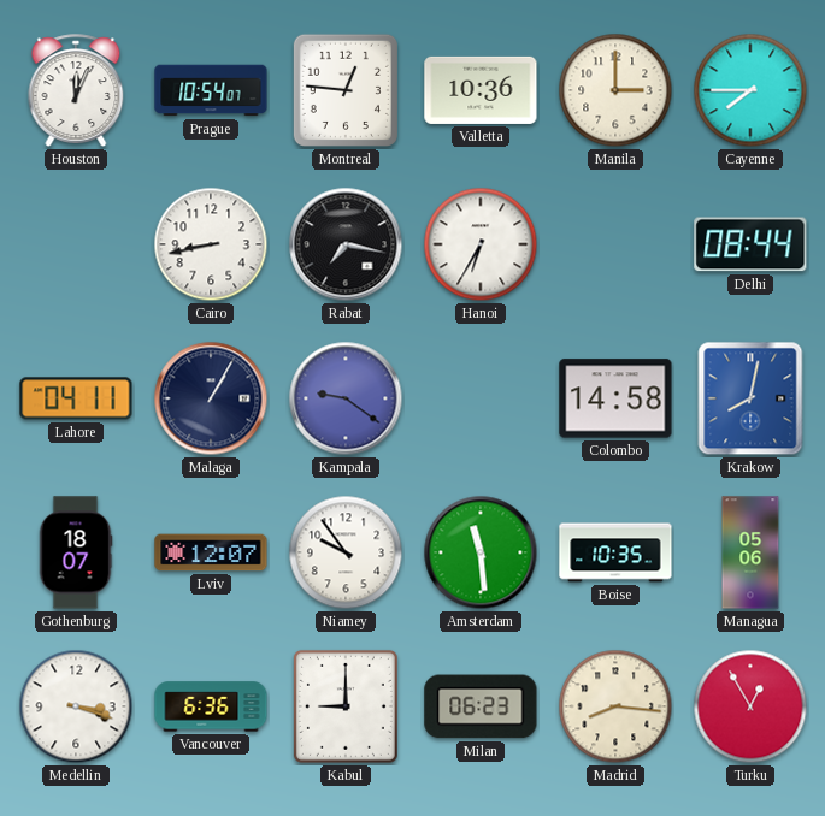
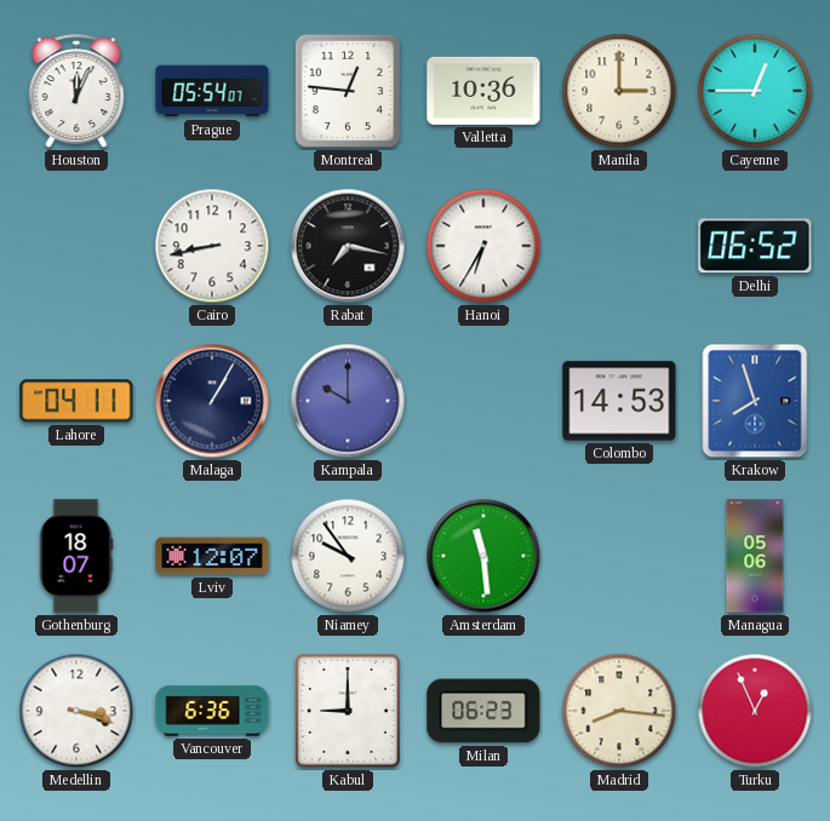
Prague: 10:54 -> 05:54 (212, 91)
Cayenne: 7:45 -> 12:45 (755, 91)
Delhi: 08:44 -> 06:52 (755, 246)
Kampala: 9:21 -> 10:00 (348, 401)
Colombo: 14:58 -> 14:53 (619, 401)
Krakow: 8:02 -> 7:57 (755, 401)
Boise: 10:35 -> none (615, 552)
Turku: 12:55 -> 12:56 (755, 711)
